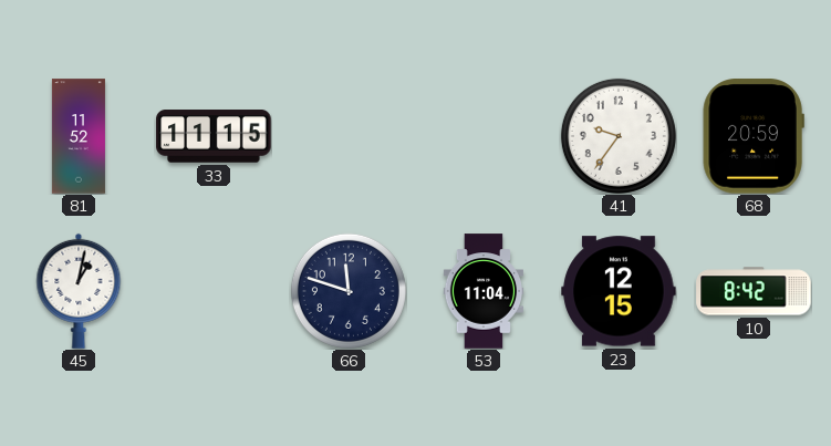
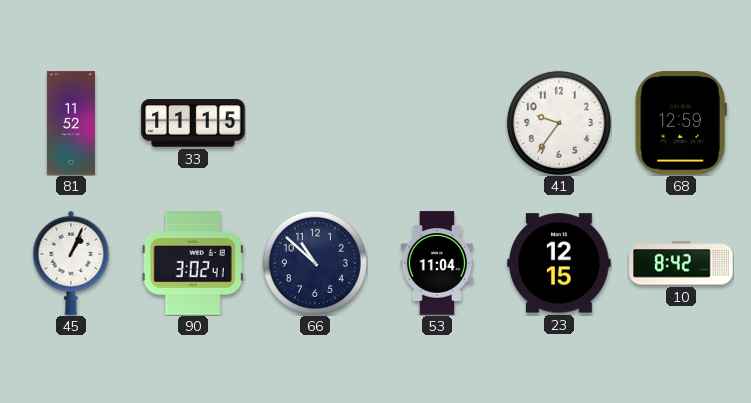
68: 20:59 -> 12:59 (681, 123)
45: 1:02 -> 1:04 (71, 263)
90: none -> 3:02 (193, 263)
66: 11:48 -> 10:52 (315, 263)
